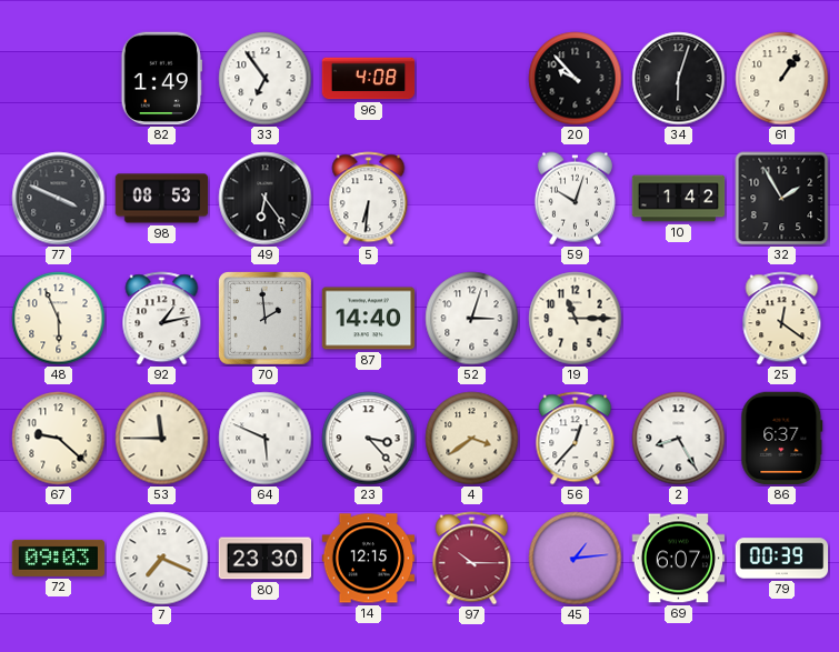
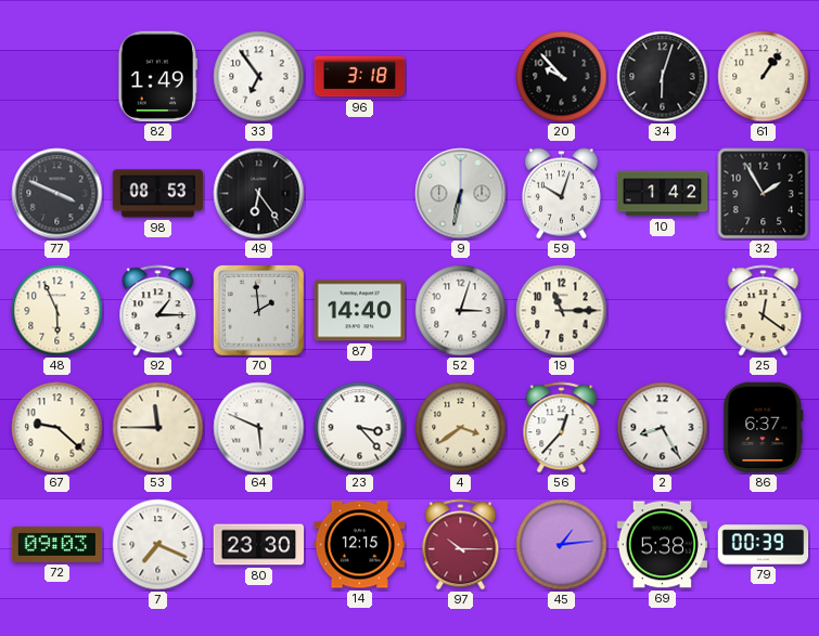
96: 4:08 -> 3:18 (360, 77)
5: 6:31 -> none (369, 199)
9: none -> 6:32 (461, 194)
92: 1:13 -> 1:15 (158, 311)
69: 6:07 -> 5:38 (663, 545)
